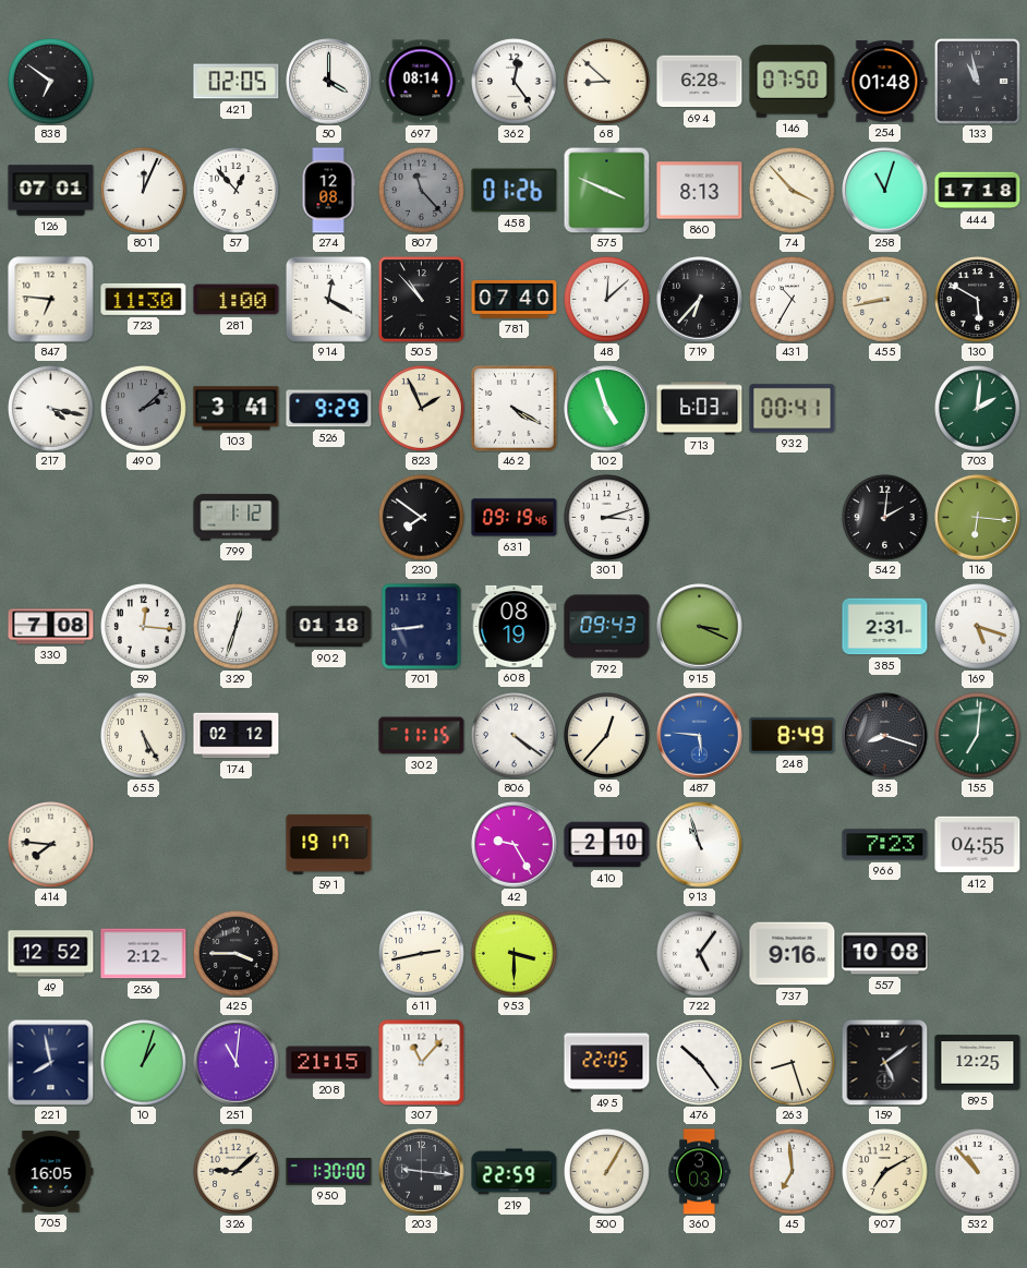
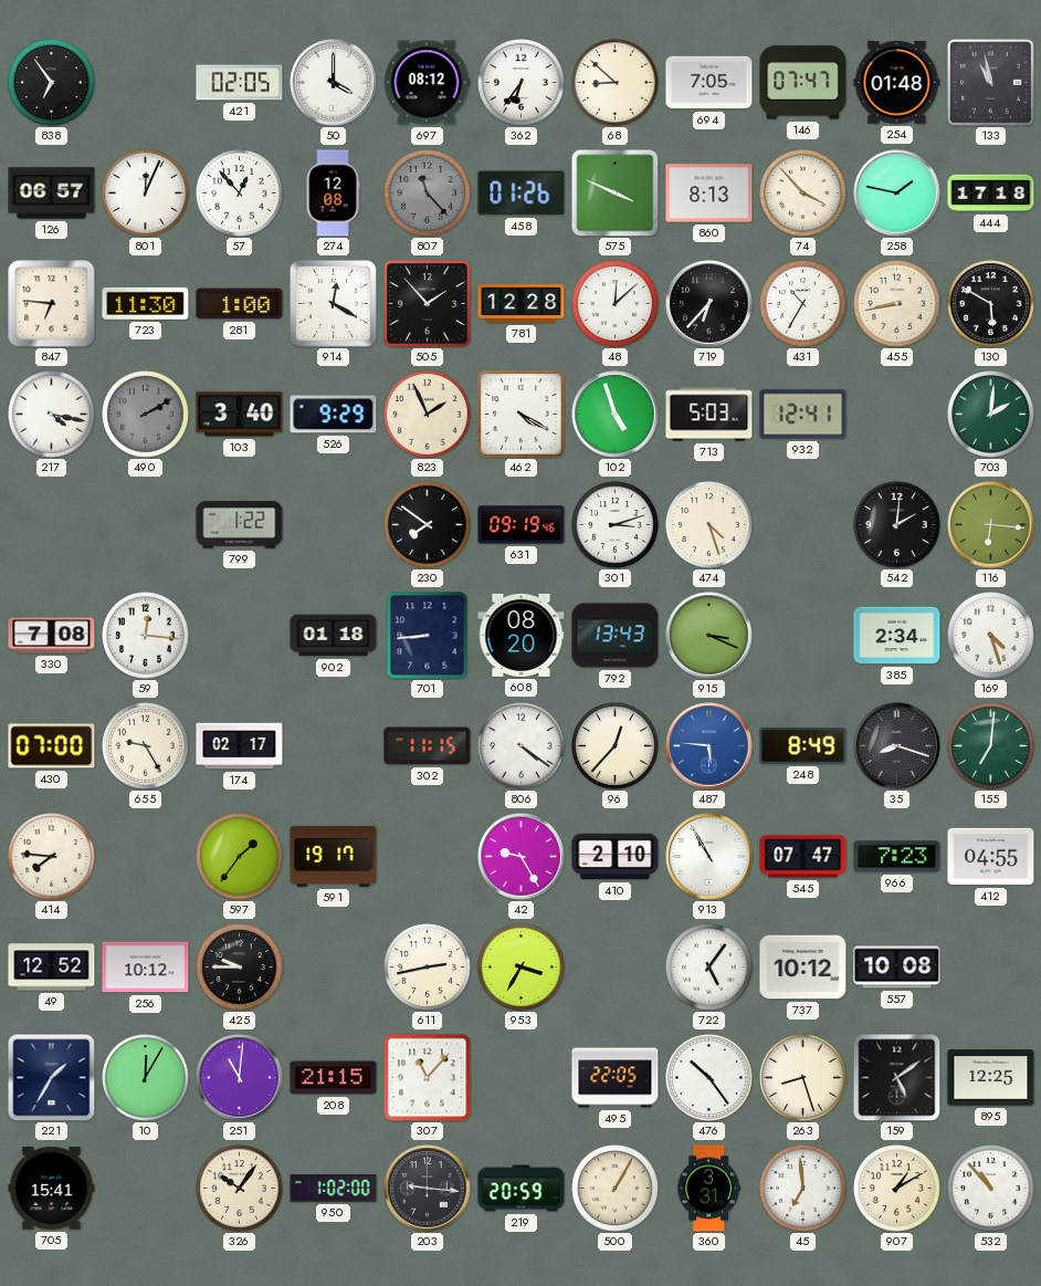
838: 6:51 -> 6:54 (52, 83)
697: 08:14 -> 08:12 (427, 83)
362: 12:24 -> 6:36 (522, 83)
694: 6:28 -> 7:05 (709, 83)
146: 07:50 -> 07:47 (803, 83)
126: 07:01 -> 06:57 (52, 194)
258: 11:03 -> 1:47 (897, 194)
505: 10:53 -> 1:53 (428, 304)
781: 07:40 -> 12:28 (522, 304)
490: 2:08 -> 2:10 (146, 415)
103: 3:41 -> 3:40 (240, 415)
713: 6:03 -> 5:03 (709, 415)
932: 00:41 -> 12:41 (803, 415)
799: 1:12 -> 1:22 (240, 525)
474: none -> 4:27 (709, 525)
329: 12:33 -> none (237, 627)
608: 08:19 -> 08:20 (522, 635)
792: 09:43 -> 13:43 (616, 636)
385: 2:31 -> 2:34 (897, 636)
169: 5:18 -> 4:27 (991, 636)
430: none -> 07:00 (52, 746)
655: 5:25 -> 9:25 (146, 746)
174: 02:12 -> 02:17 (240, 746)
597: none -> 1:36 (240, 857)
913: 10:57 -> 10:55 (709, 857)
545: none -> 07:47 (803, 857)
256: 2:12 -> 10:12 (146, 968)
425: 3:45 -> 9:45 (240, 968)
953: 3:30 -> 3:35 (522, 968)
737: 9:16 -> 10:12 (803, 968)
221: 7:58 -> 1:35 (51, 1077)
10: 1:03 -> 12:05 (146, 1078)
705: 16:05 -> 15:41 (52, 1189)
326: 9:08 -> 10:06 (240, 1189)
950: 1:30 -> 1:02 (334, 1189)
219: 22:59 -> 20:59 (522, 1189)
360: 3:03 -> 3:31 (708, 1189)
907: 7:10 -> 1:10 (897, 1189)
